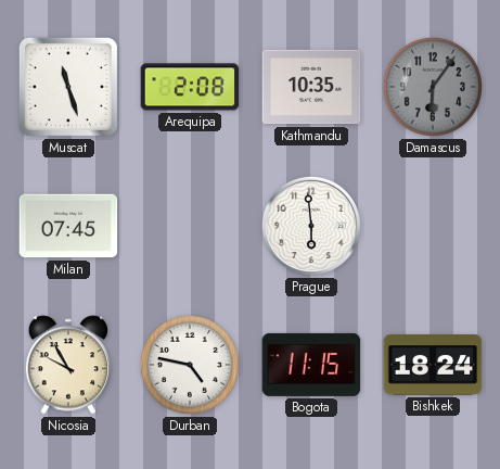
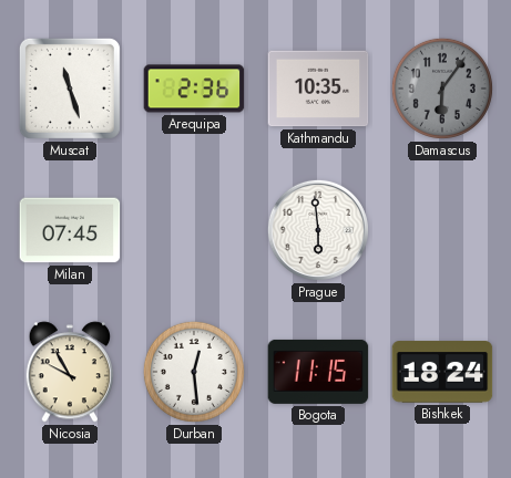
Arequipa: 2:08 -> 2:36 (194, 89)
Durban: 4:47 -> 12:29 (194, 372)
